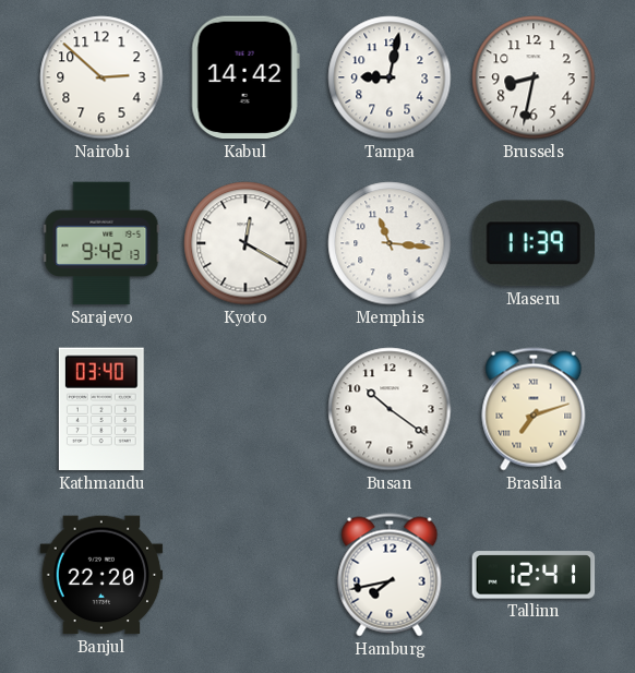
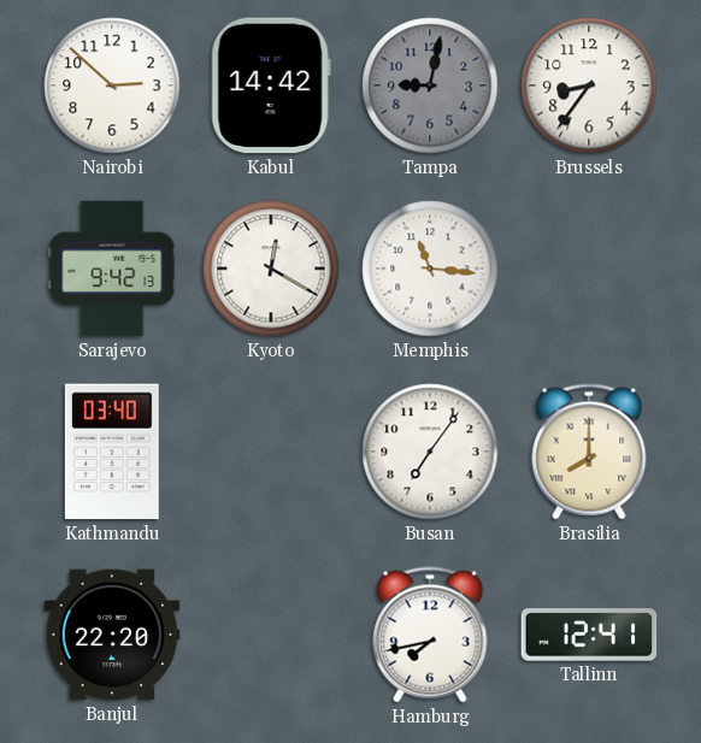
Tampa dial: white -> grey (430, 85)
Brussels: 8:32 -> 8:36 (589, 85)
Maseru: 11:39 -> none (532, 243)
Busan: 10:21 -> 7:06 (430, 452)
Brasilia: 7:12 -> 8:00 (589, 452)
